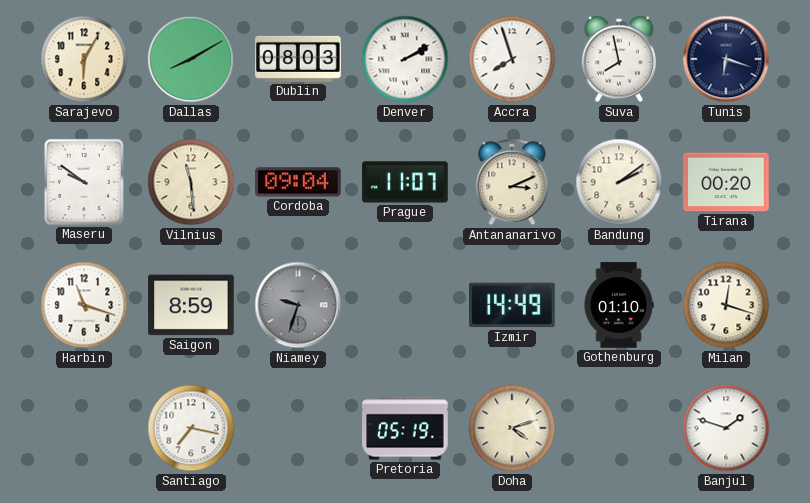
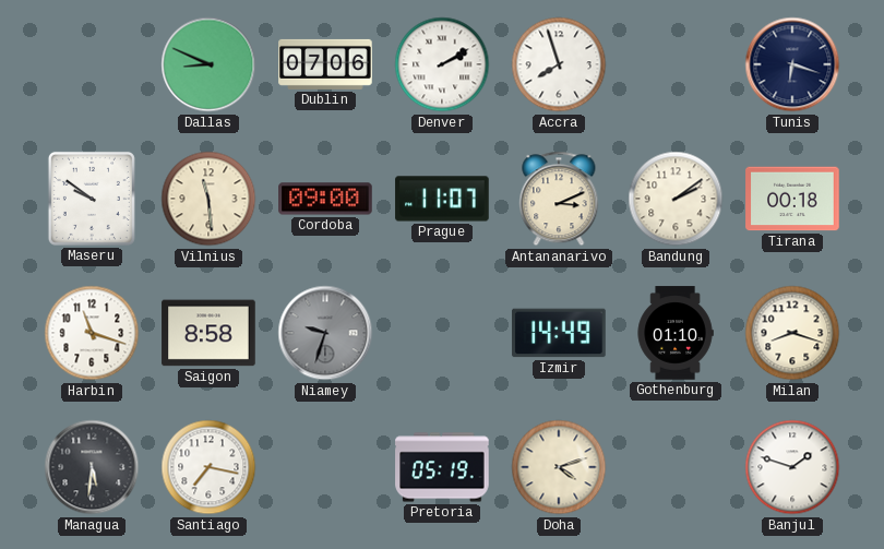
Sarajevo: 6:05 -> none (84, 59)
Dallas: 8:10 -> 8:49 (208, 64)
Dublin: 08:03 -> 07:06 (325, 64)
Suva: 7:58 -> none (619, 59)
Cordoba: 09:04 -> 09:00 (325, 199)
Tirana: 00:20 -> 00:18 (792, 199)
Saigon: 8:59 -> 8:58 (208, 333)
Milan: 12:18 -> 8:18 (792, 333)
Managua: none -> 5:31 (92, 467)
